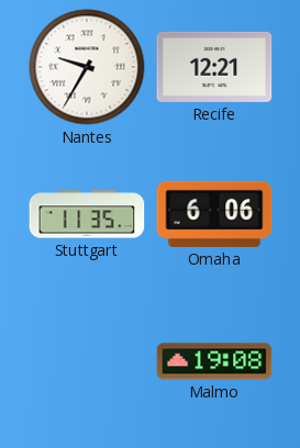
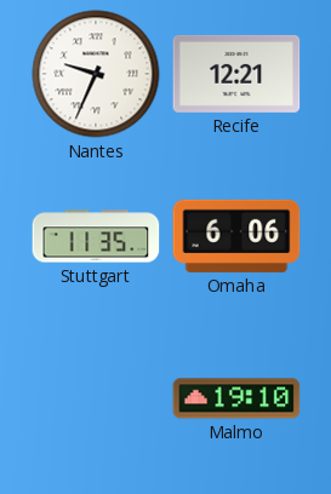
Nantes: 9:35 -> 9:34 (96, 74)
Malmo: 19:08 -> 19:10 (236, 398)
